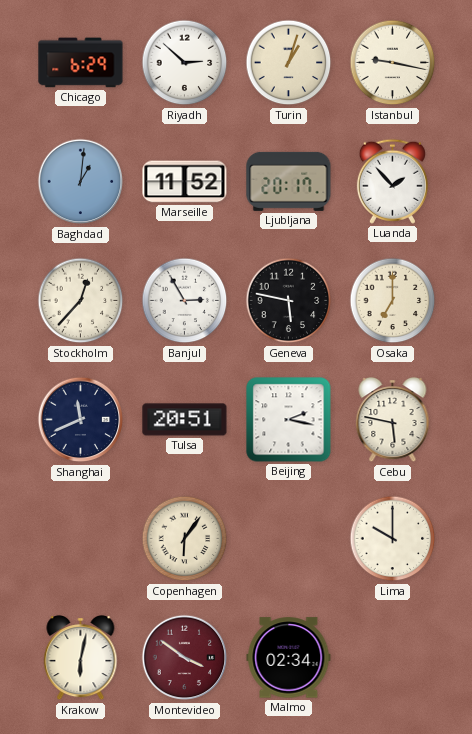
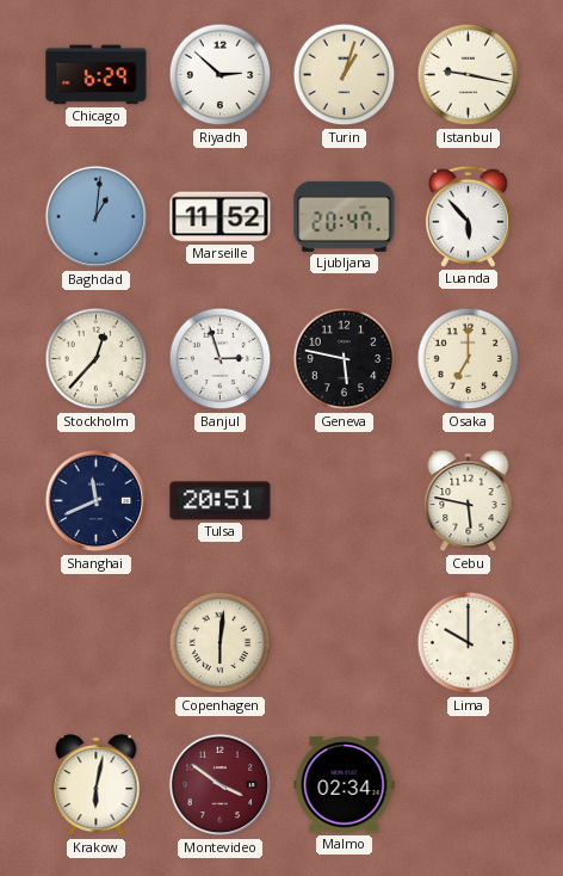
Ljubljana: 20:17 -> 20:47 (345, 216)
Luanda: 1:53 -> 5:53 (468, 216)
Banjul: 2:55 -> 2:57 (221, 359)
Beijing: 2:17 -> none (289, 420)
Copenhagen: 6:06 -> 6:01 (221, 643)
